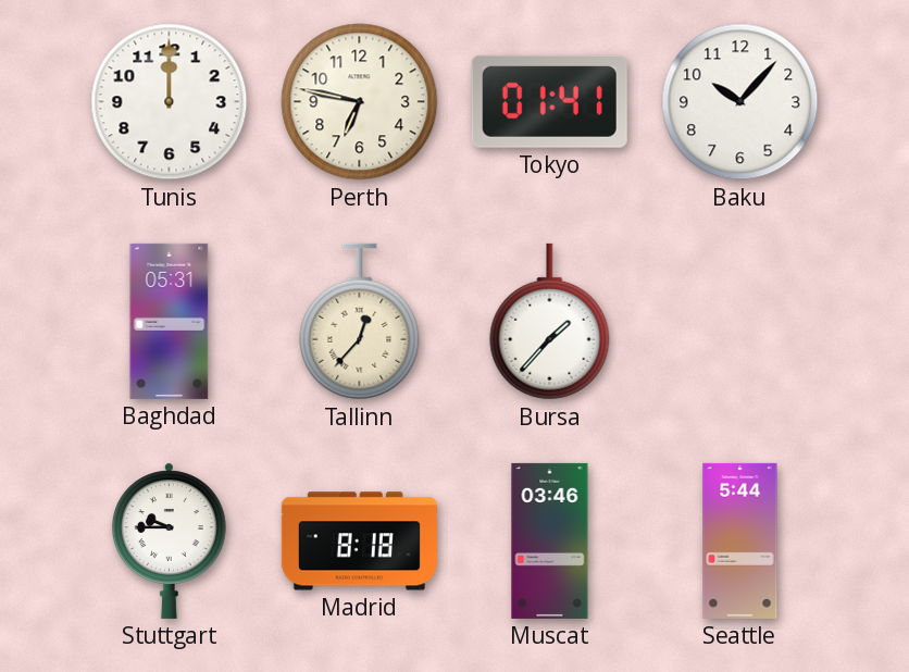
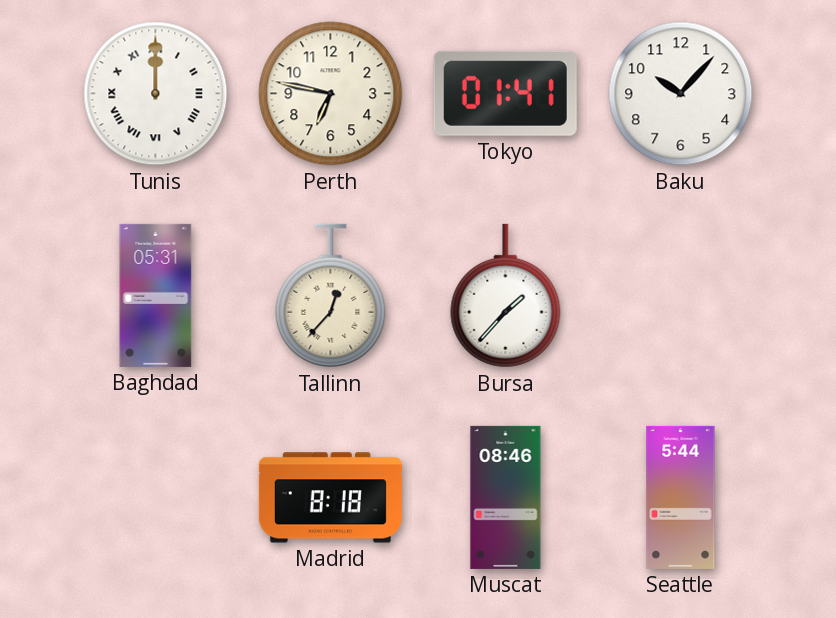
Tunis numerals: Arabic -> Roman (156, 94)
Stuttgart: 9:45 -> none (169, 540)
Muscat: 03:46 -> 08:46 (506, 497)
